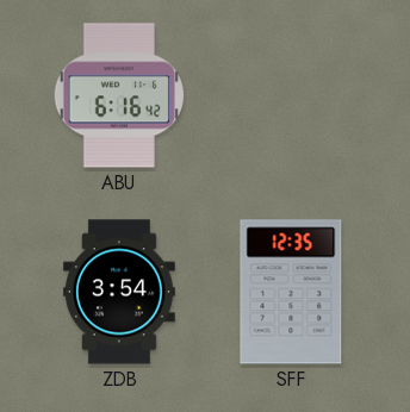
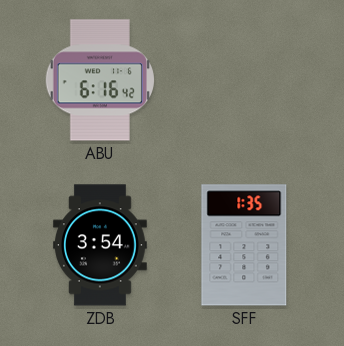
SFF: 12:35 -> 1:35 (244, 245)
